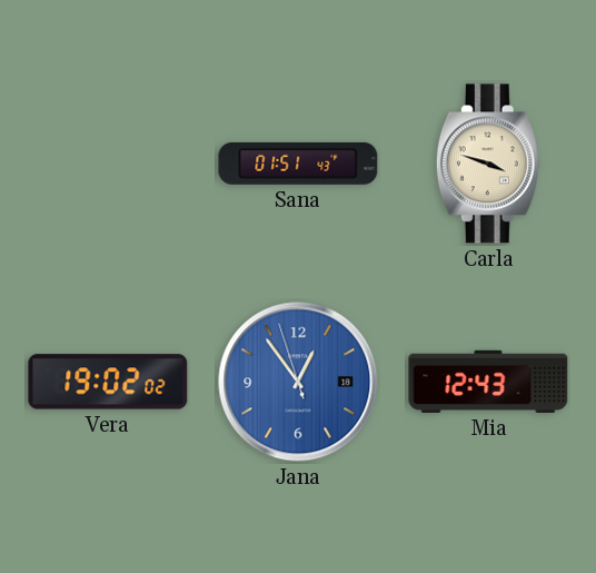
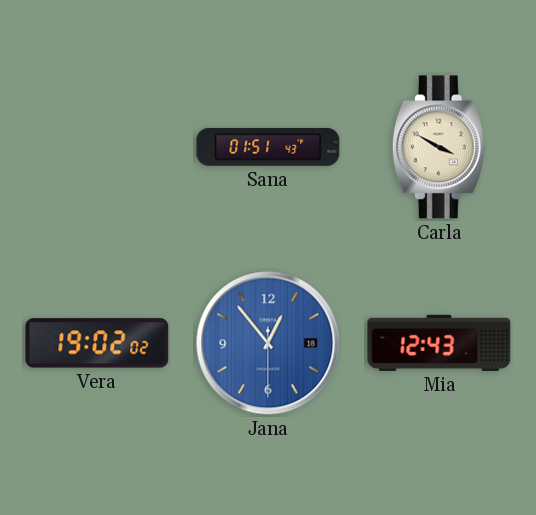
Carla: 3:48 -> 3:50 (439, 147)
Jana: 12:53:57 -> 12:53:30 (268, 343)
